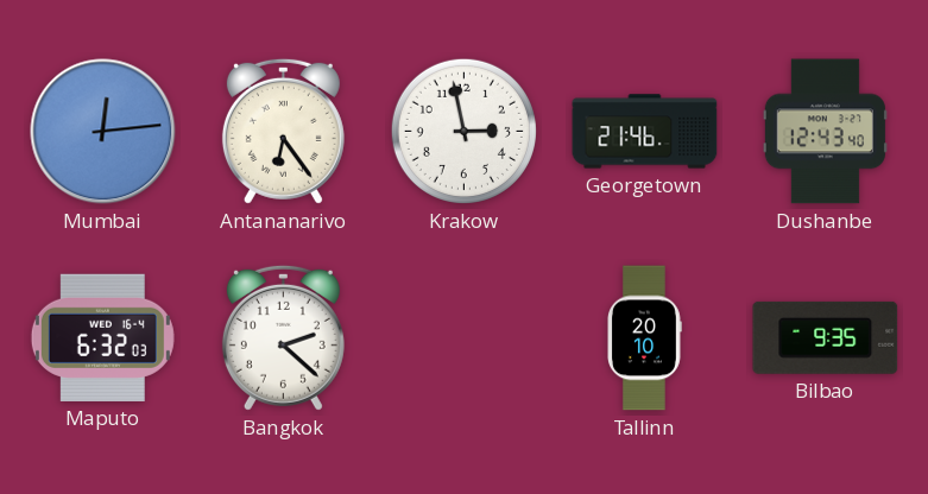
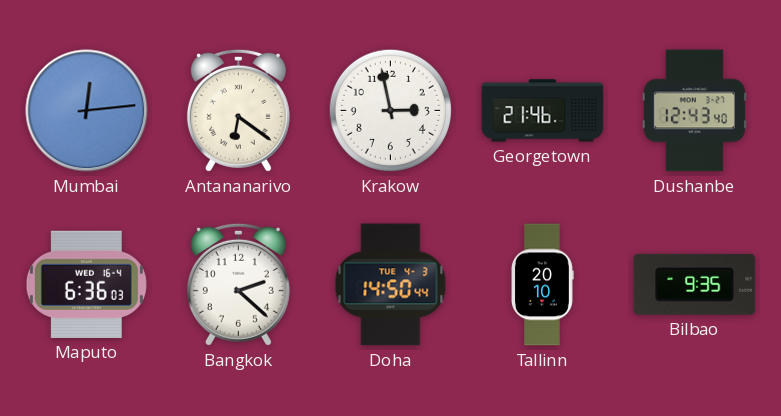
Antananarivo: 6:24 -> 6:21 (238, 110)
Maputo: 6:32 -> 6:36 (86, 284)
Doha: none -> 14:50 (391, 285)
